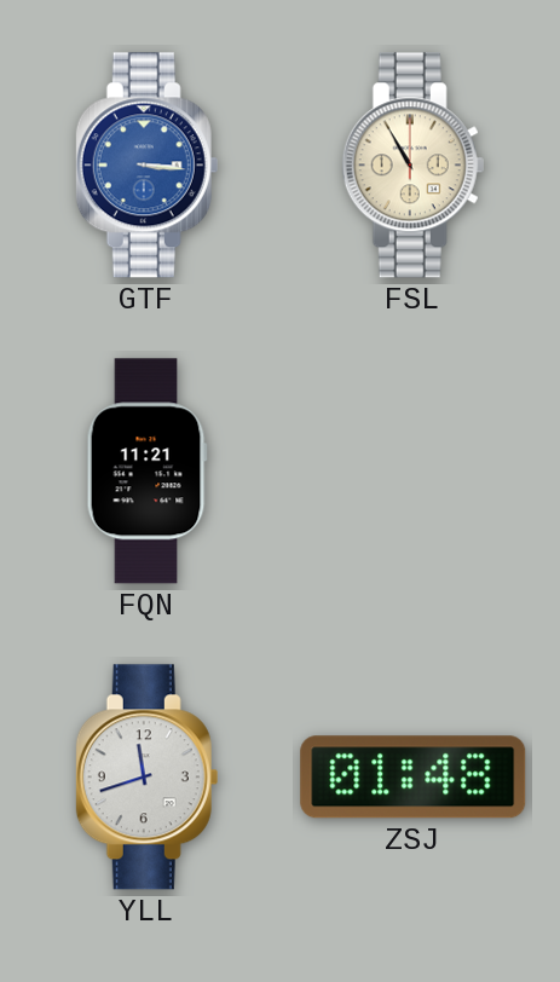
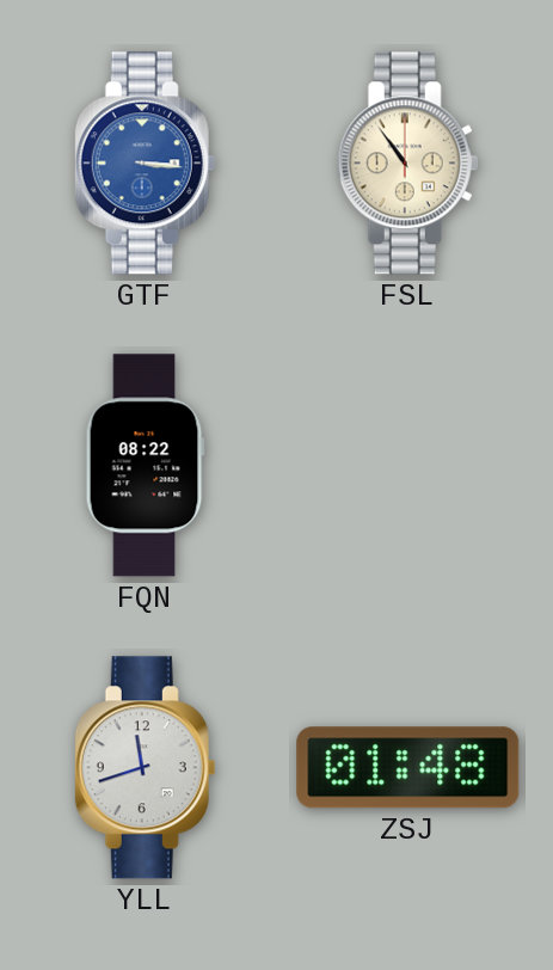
FSL: 10:55 -> 10:54 (408, 164)
FQN: 11:21 -> 08:22 (145, 466)
